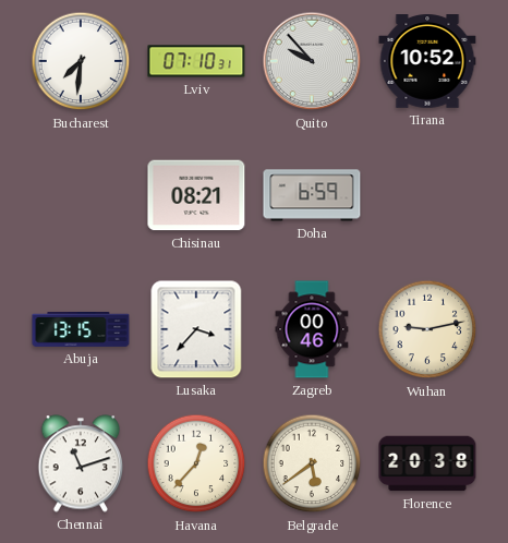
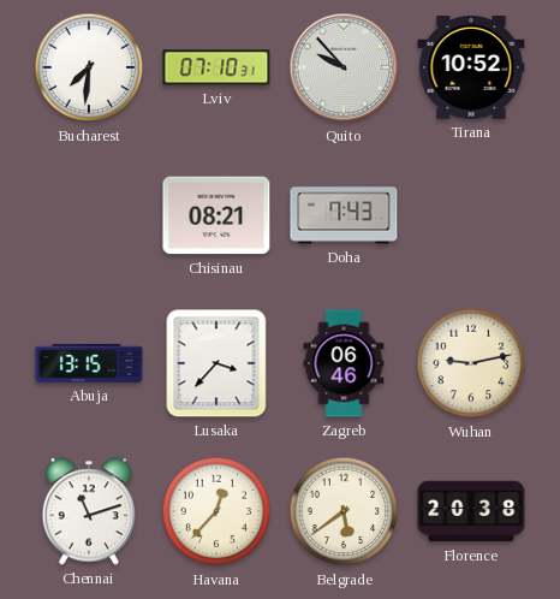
Doha: 6:59 -> 7:43 (344, 215)
Zagreb: 00:46 -> 06:46 (344, 363)
